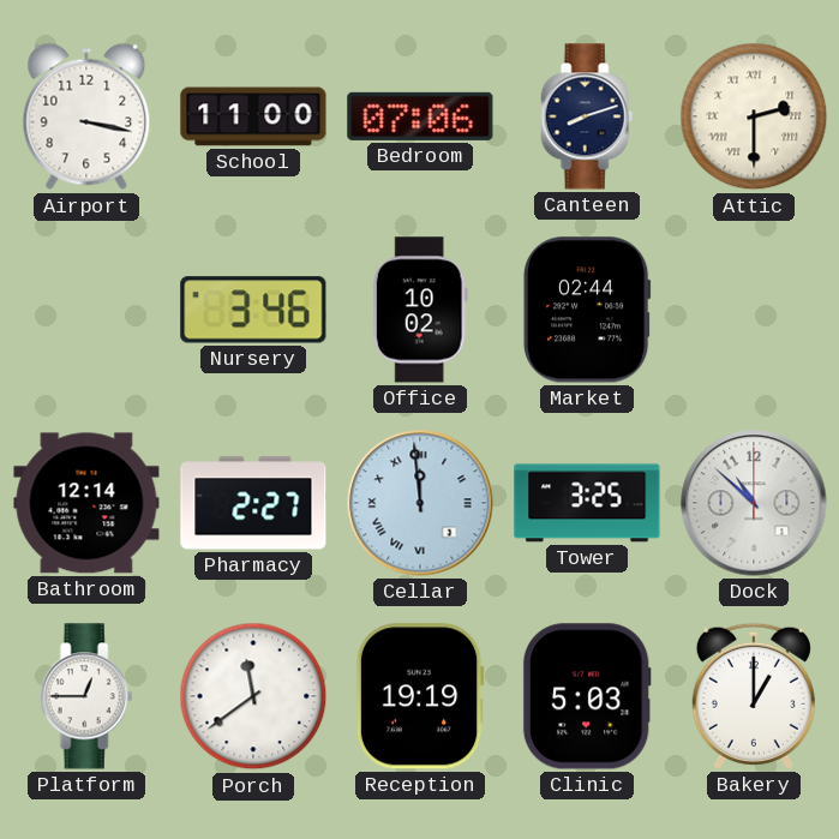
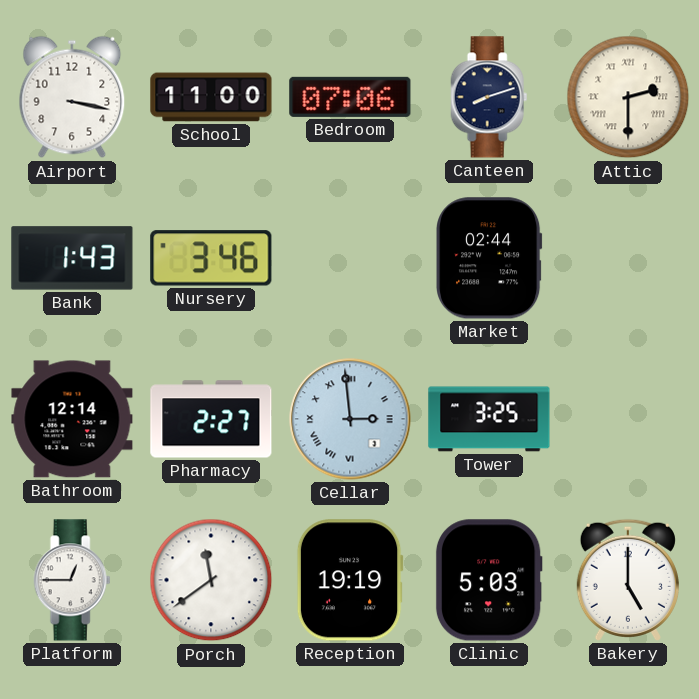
Bank: none -> 1:43 (72, 258)
Office: 10:02 -> none (420, 310)
Cellar: 11:59 -> 2:59 (350, 419)
Dock: 10:52 -> none (754, 503)
Bakery: 1:00 -> 5:00 (628, 580)
